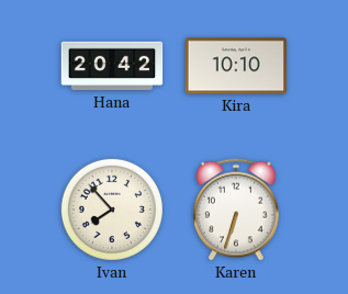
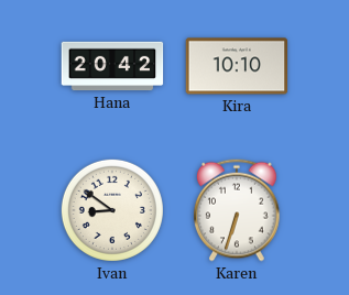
Ivan: 7:53 -> 8:51 (112, 210)
